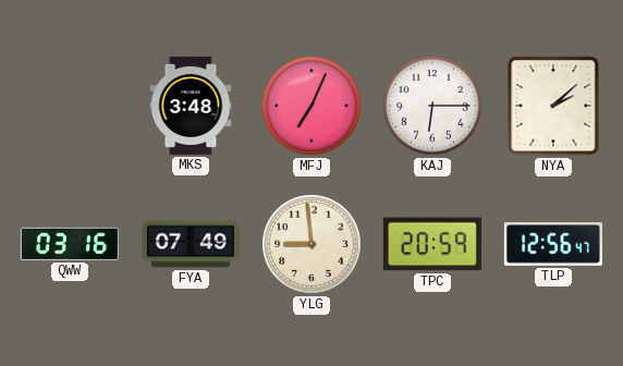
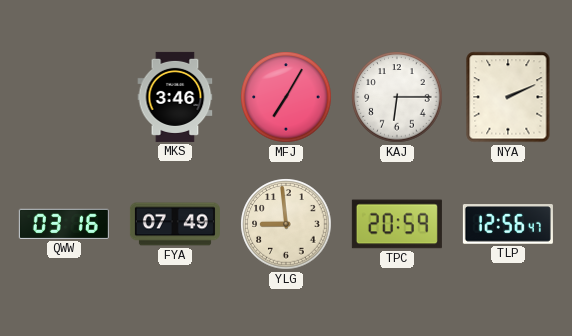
MKS: 3:48 -> 3:46 (175, 97)
MFJ: 7:04 -> 7:05 (286, 97)
NYA: 2:08 -> 2:11 (508, 97)
